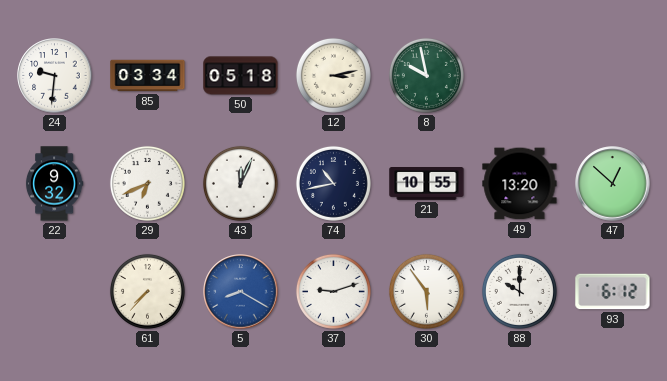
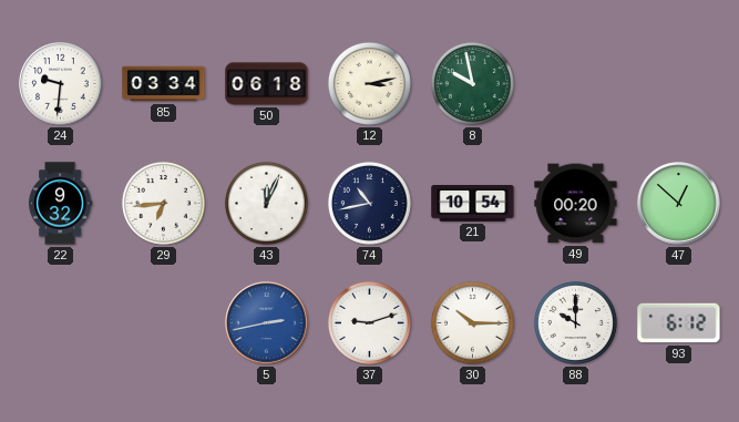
50: 05:18 -> 06:18 (267, 84)
29: 6:41 -> 6:44 (163, 203)
21: 10:55 -> 10:54 (473, 204)
49: 13:20 -> 00:20 (576, 204)
61: 7:37 -> none (147, 291)
5: 8:20 -> 2:43 (267, 323)
30: 5:54 -> 10:15 (472, 322)
